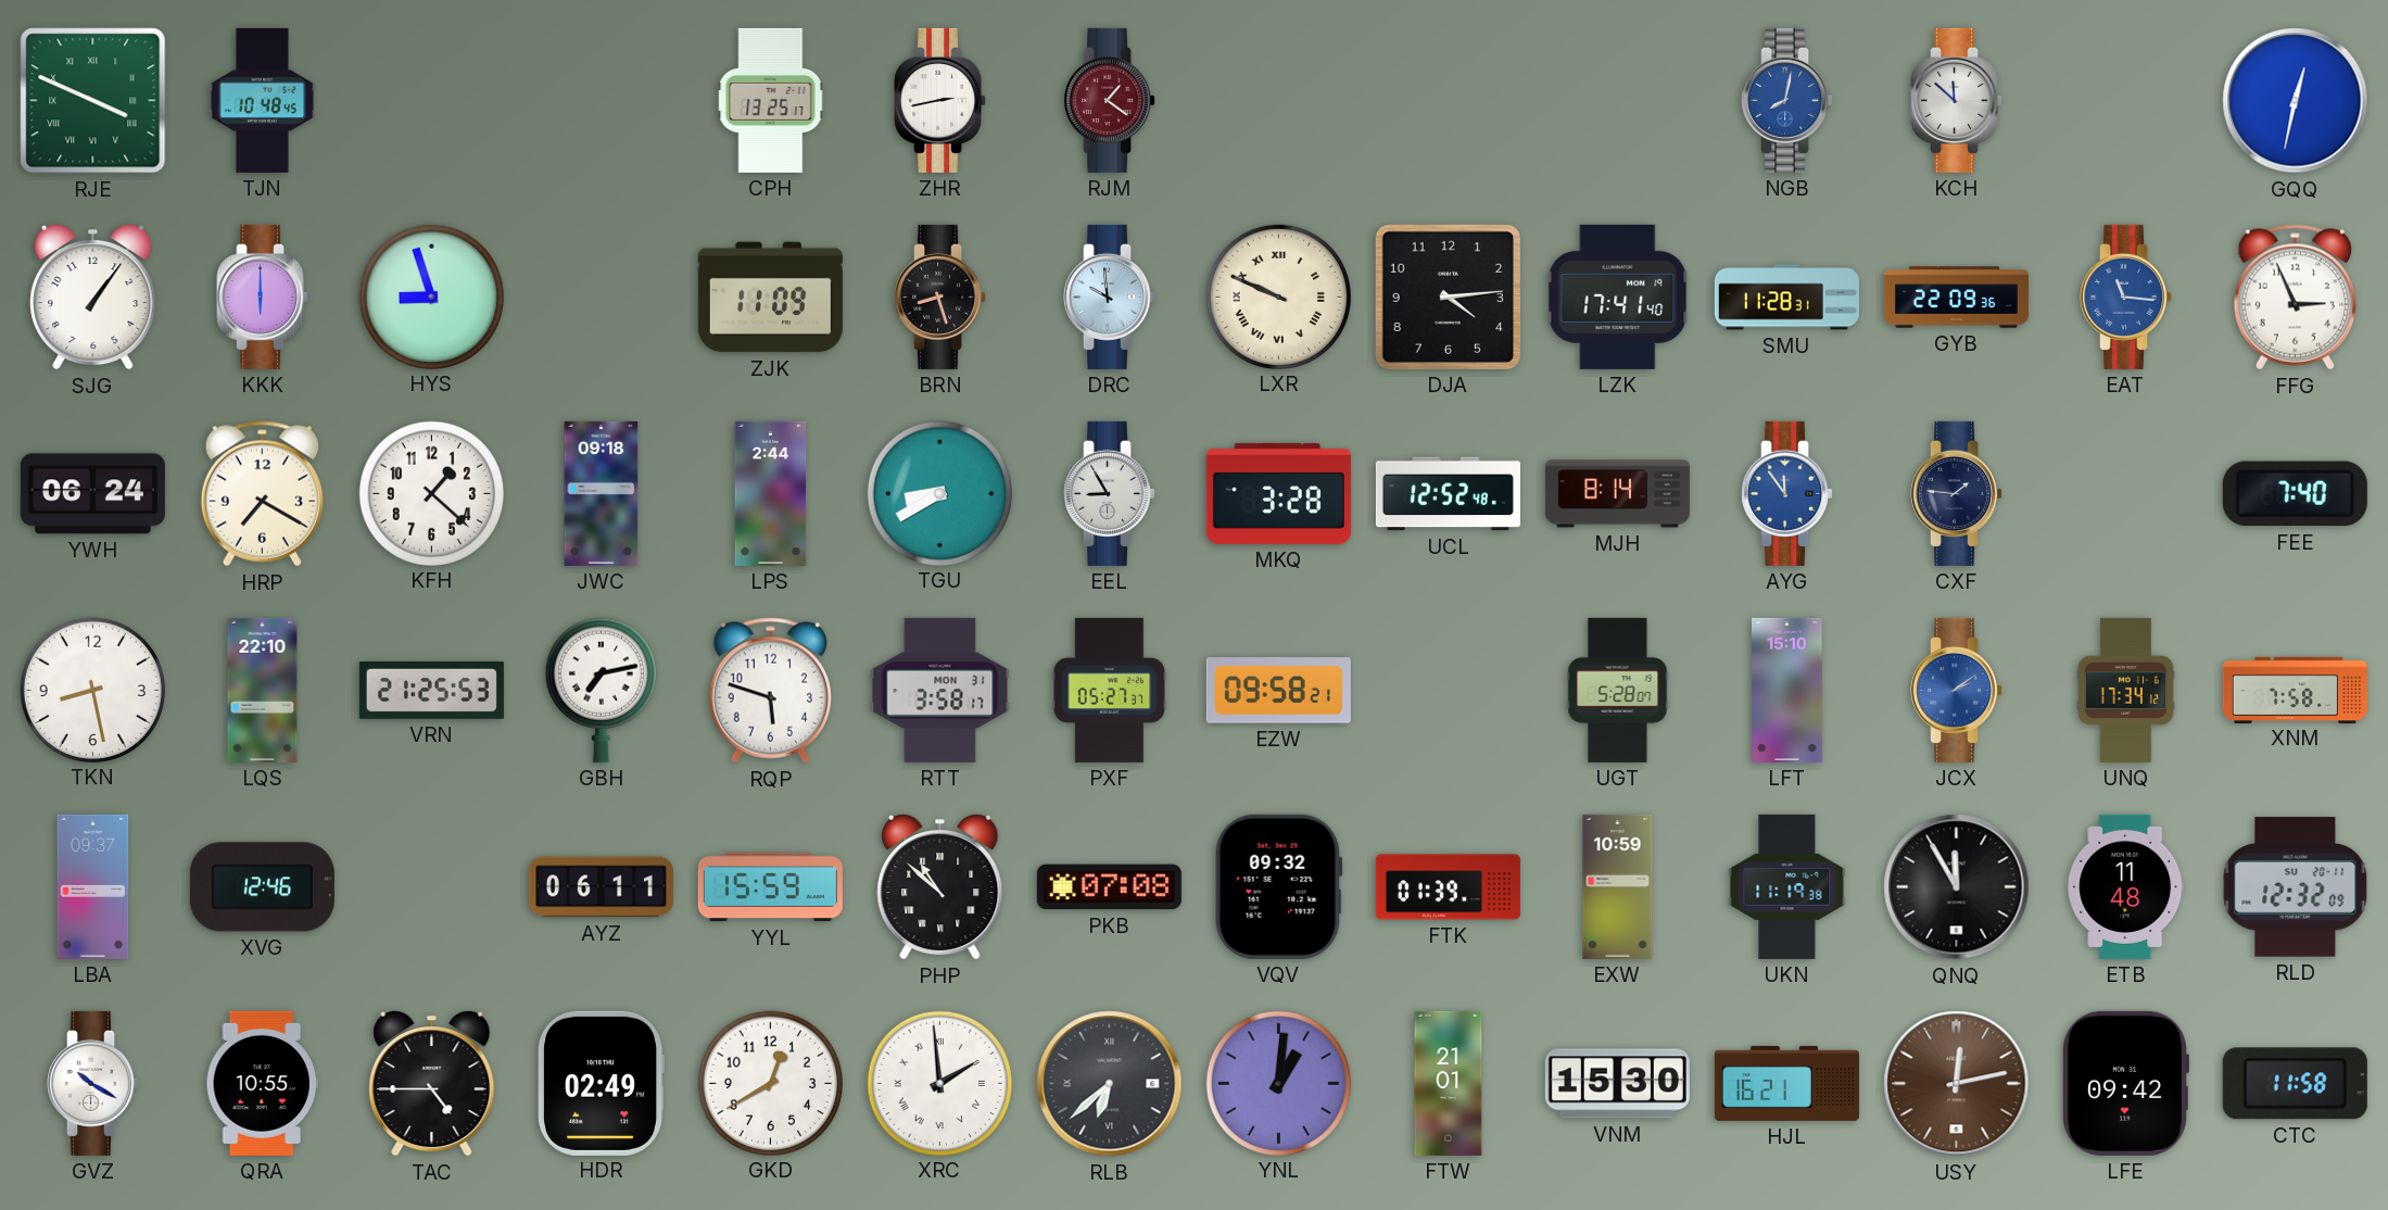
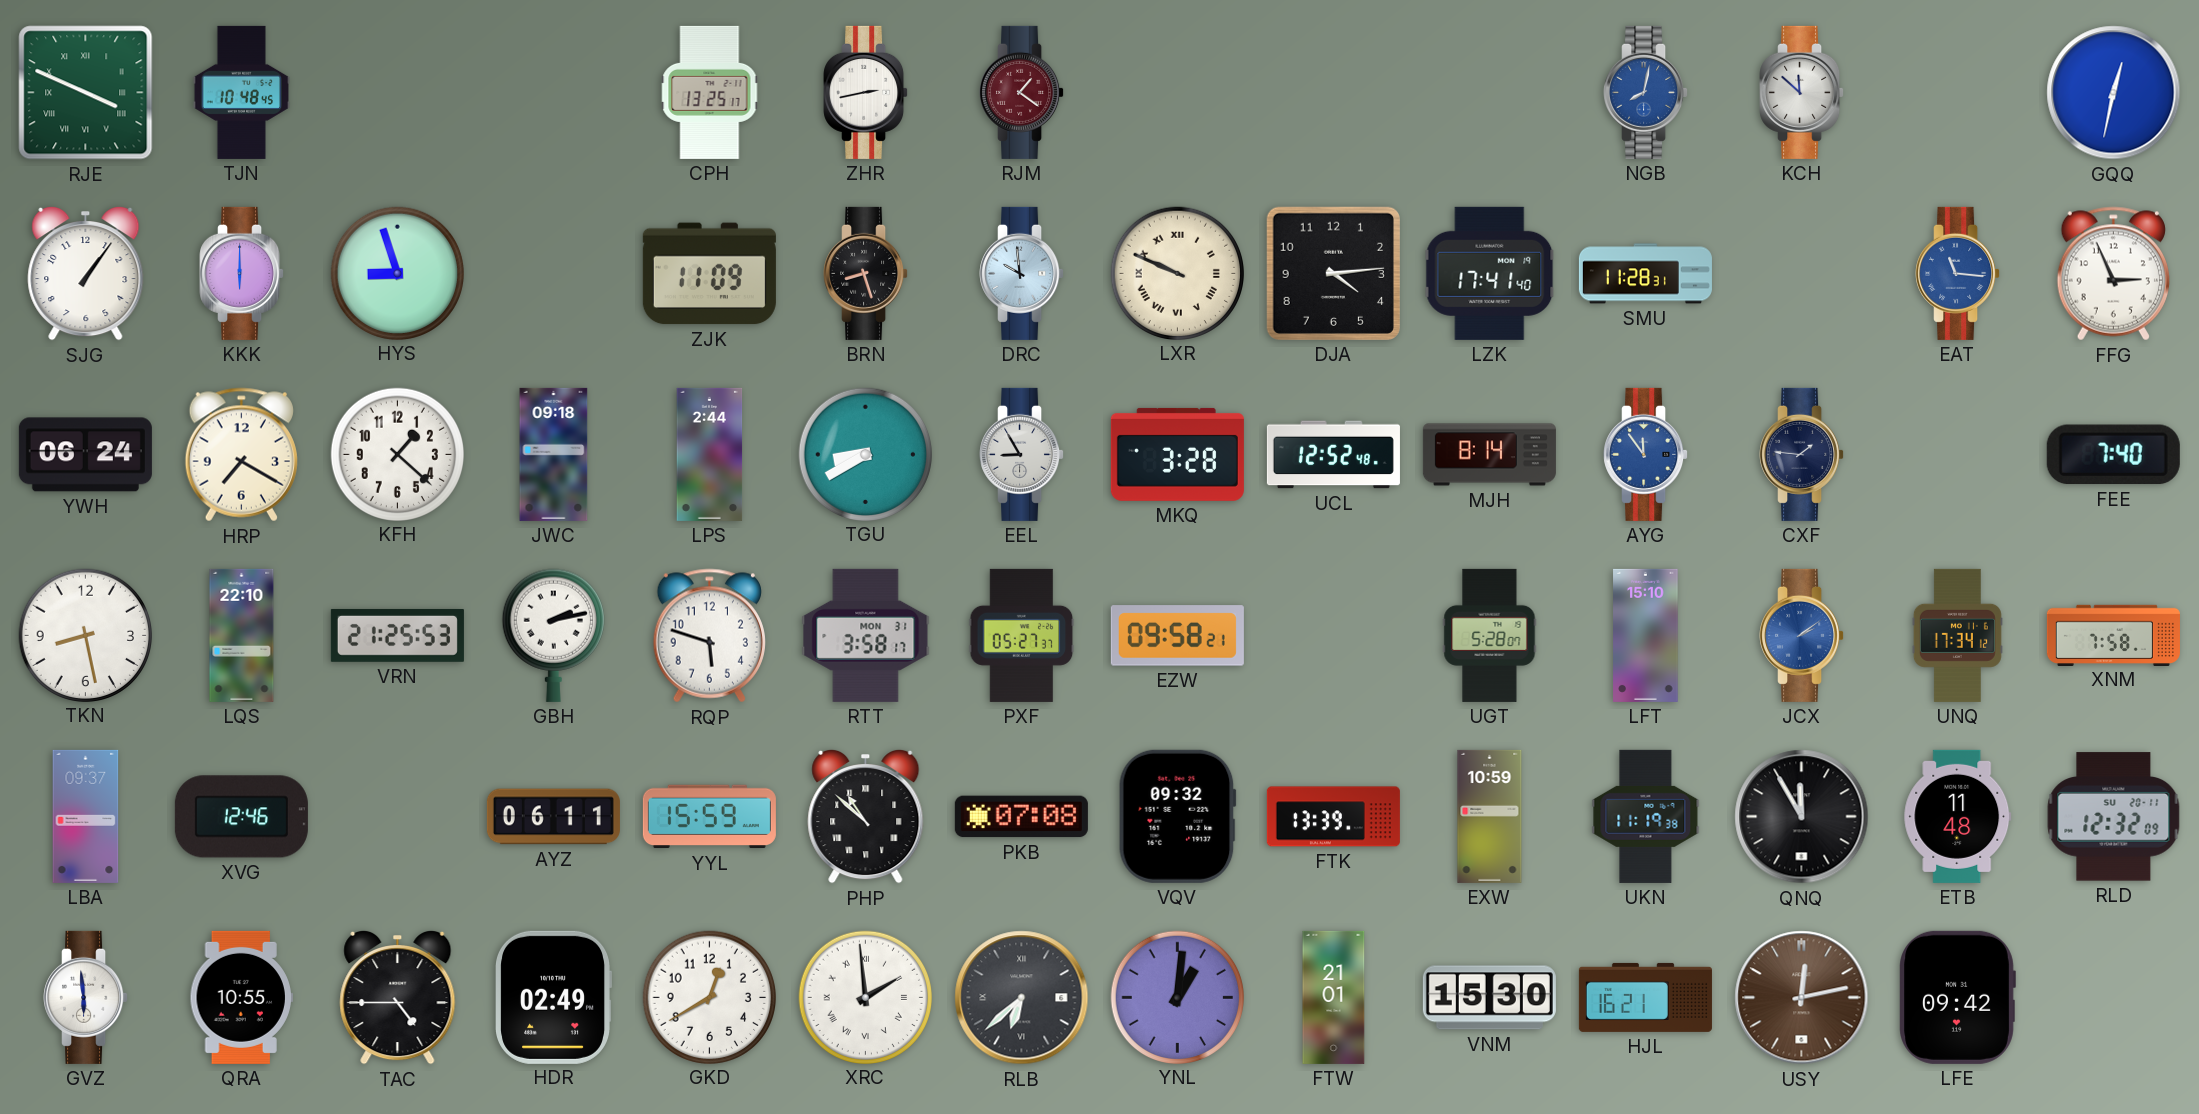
GYB: 22:09 -> none (1956, 298)
GBH: 7:13 -> 2:13 (553, 635)
FTK: 01:39 -> 13:39 (1333, 817)
GVZ: 10:20 -> 5:59 (86, 997)
CTC: 11:58 -> none (2295, 1084)
